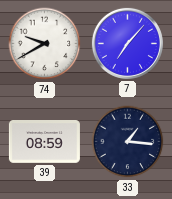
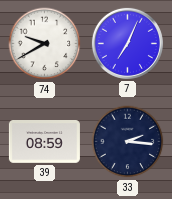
7: 7:07 -> 7:04 (127, 43)
33: 1:16 -> 2:16 (128, 142)
